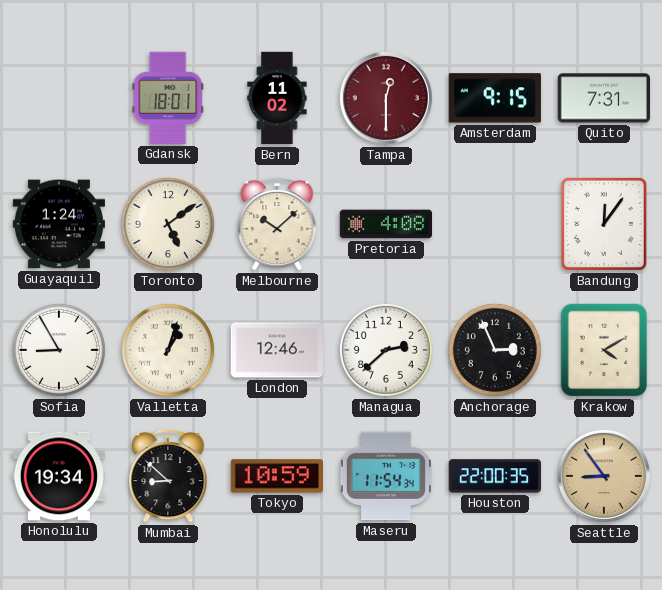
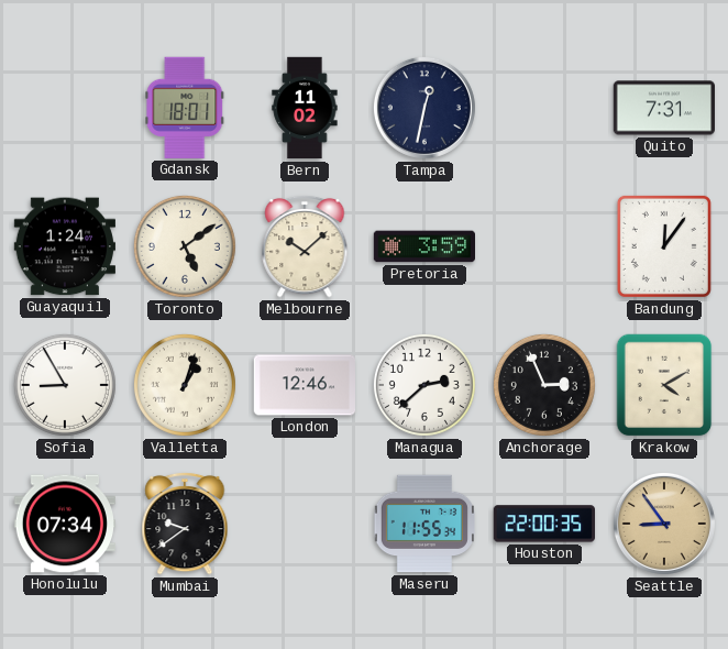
Tampa: 12:30 -> 12:32 (424, 108)
Tampa dial: burgundy -> navy (424, 108)
Amsterdam: 9:15 -> none (495, 98)
Pretoria: 4:08 -> 3:59 (423, 246)
Honolulu: 19:34 -> 07:34 (64, 524)
Mumbai: 8:52 -> 9:39 (185, 524)
Tokyo: 10:59 -> none (276, 476)
Maseru: 11:54 -> 11:55 (424, 524)
